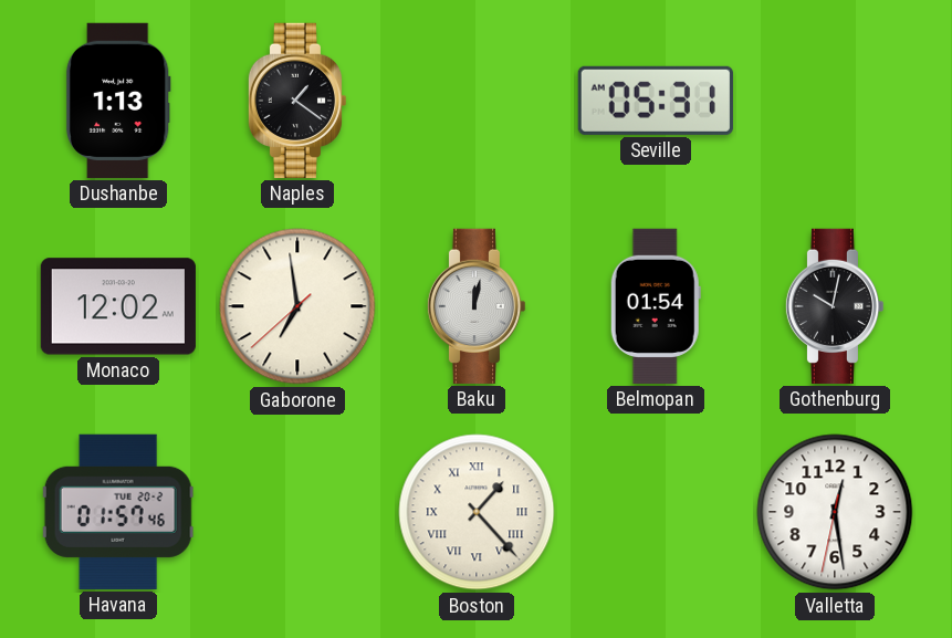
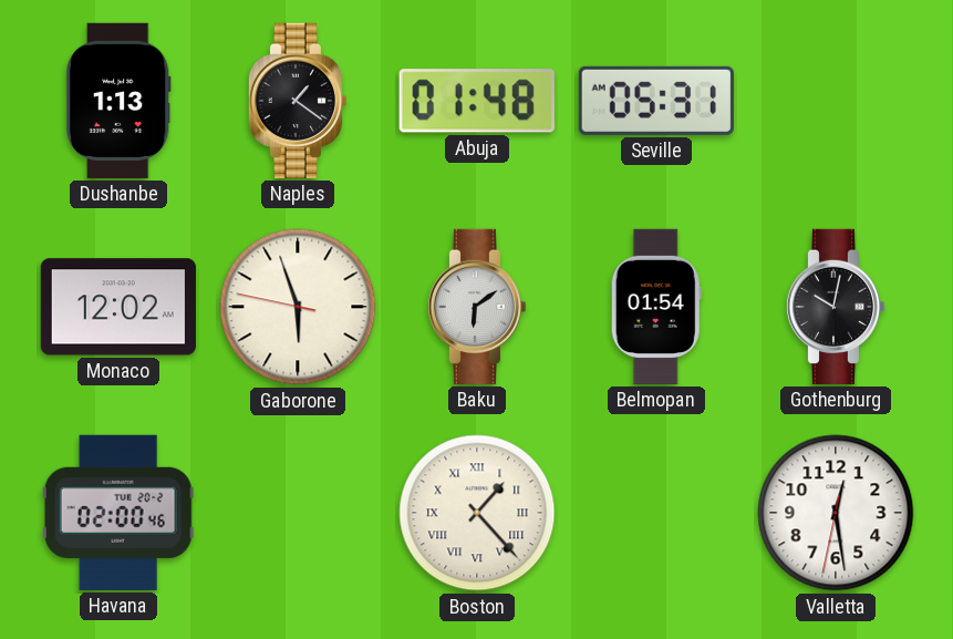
Abuja: none -> 01:48 (477, 101)
Gaborone: 6:58 -> 5:56 (298, 307)
Baku: 12:02 -> 6:09 (477, 307)
Havana: 01:57 -> 02:00 (118, 513)
